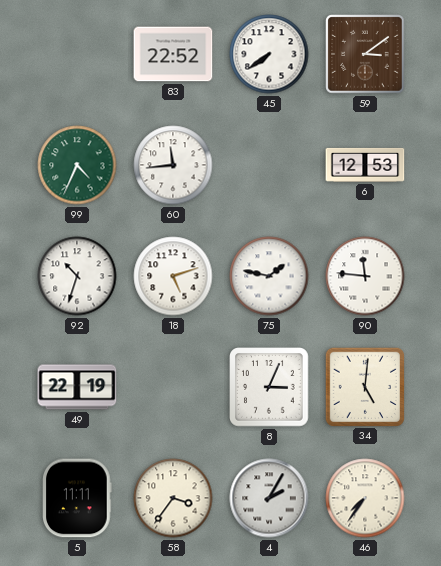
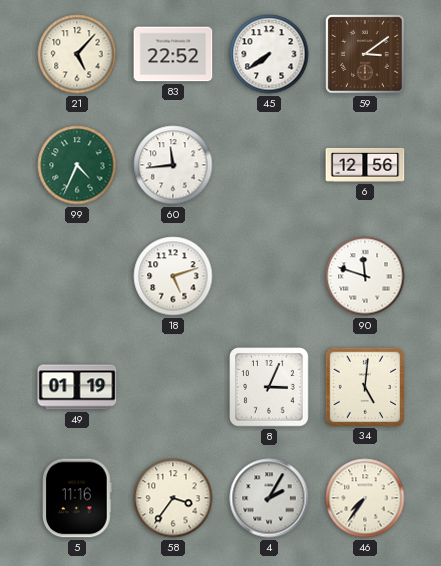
21: none -> 5:07 (77, 54)
6: 12:53 -> 12:56 (365, 165)
92: 10:33 -> none (77, 276)
75: 1:47 -> none (269, 276)
90: 11:46 -> 11:48 (365, 276)
49: 22:19 -> 01:19 (77, 387)
5: 11:11 -> 11:16 (77, 498)
